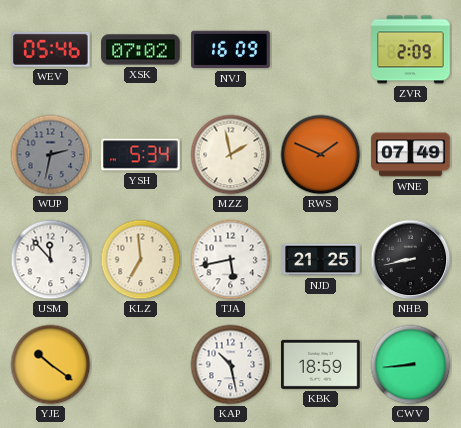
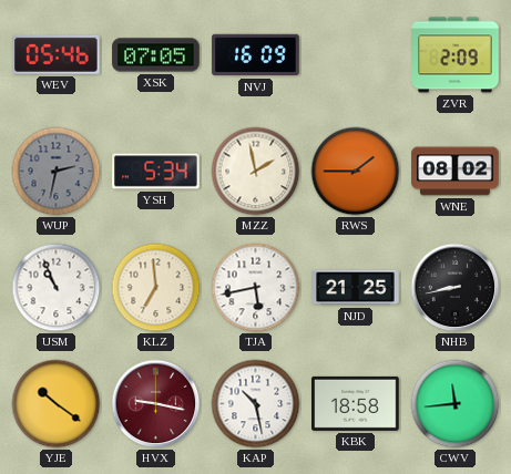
XSK: 07:02 -> 07:05 (156, 55)
RWS: 1:49 -> 1:45 (356, 172)
WNE: 07:49 -> 08:02 (456, 172)
USM: 11:53 -> 10:56 (57, 288)
HVX: none -> 9:17 (156, 404)
KBK: 18:59 -> 18:58 (356, 403)
CWV: 8:44 -> 11:44 (456, 404)
